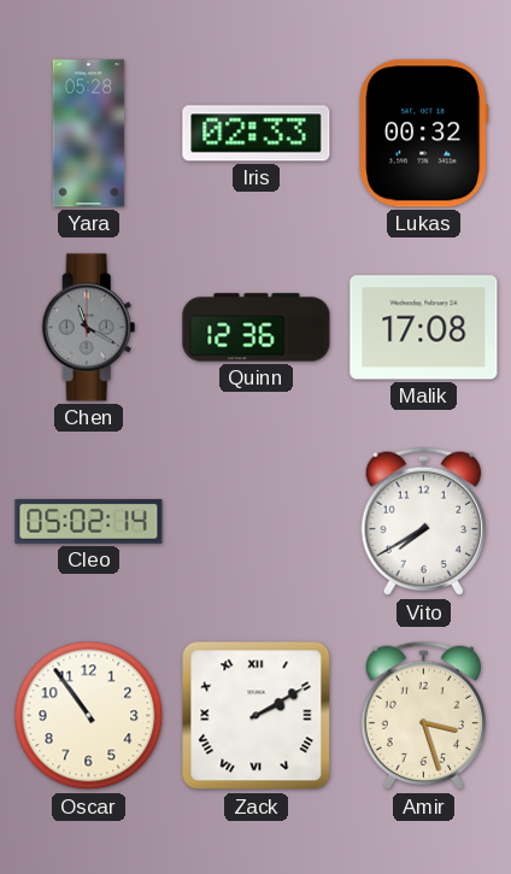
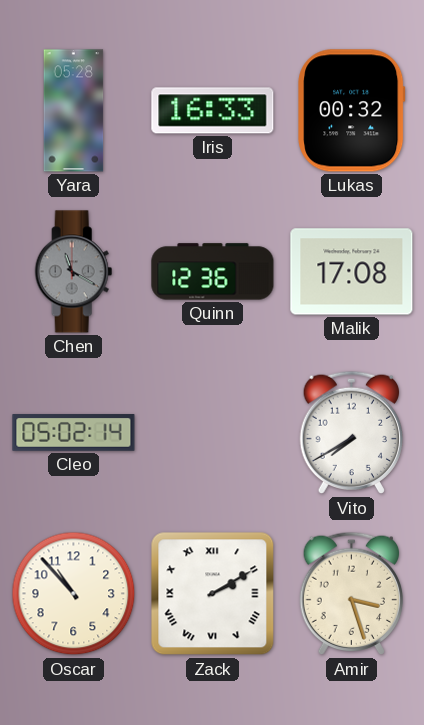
Iris: 02:33 -> 16:33 (213, 111)
Oscar: 10:54 -> 10:53 (74, 594)
